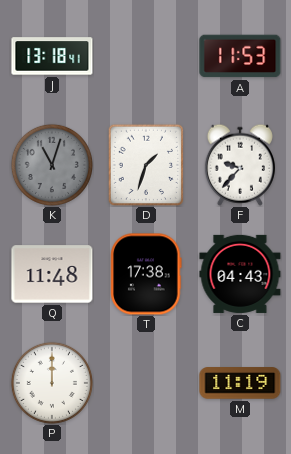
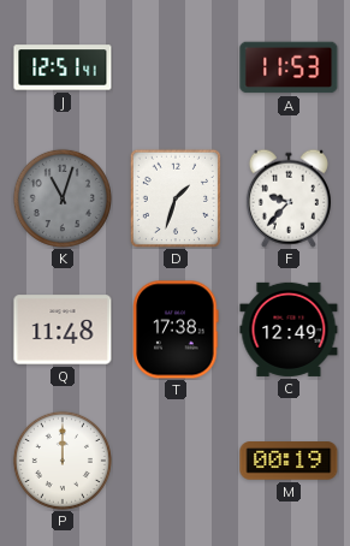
J: 13:18 -> 12:51 (63, 67)
C: 04:43 -> 12:49 (289, 330)
M: 11:19 -> 00:19 (289, 461)
